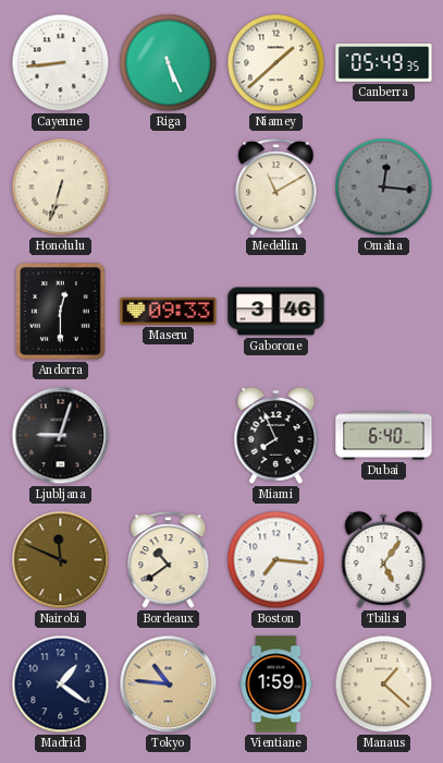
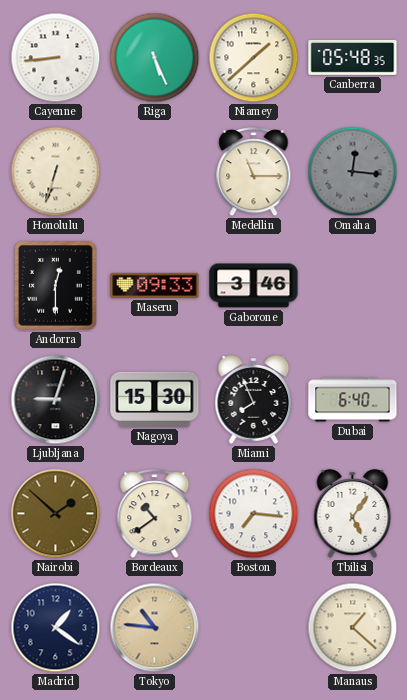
Canberra: 05:49 -> 05:48 (353, 58)
Medellin: 11:10 -> 11:15 (254, 172)
Nagoya: none -> 15:30 (155, 399)
Nairobi: 11:49 -> 1:52 (56, 514)
Vientiane: 1:59 -> none (276, 685)
